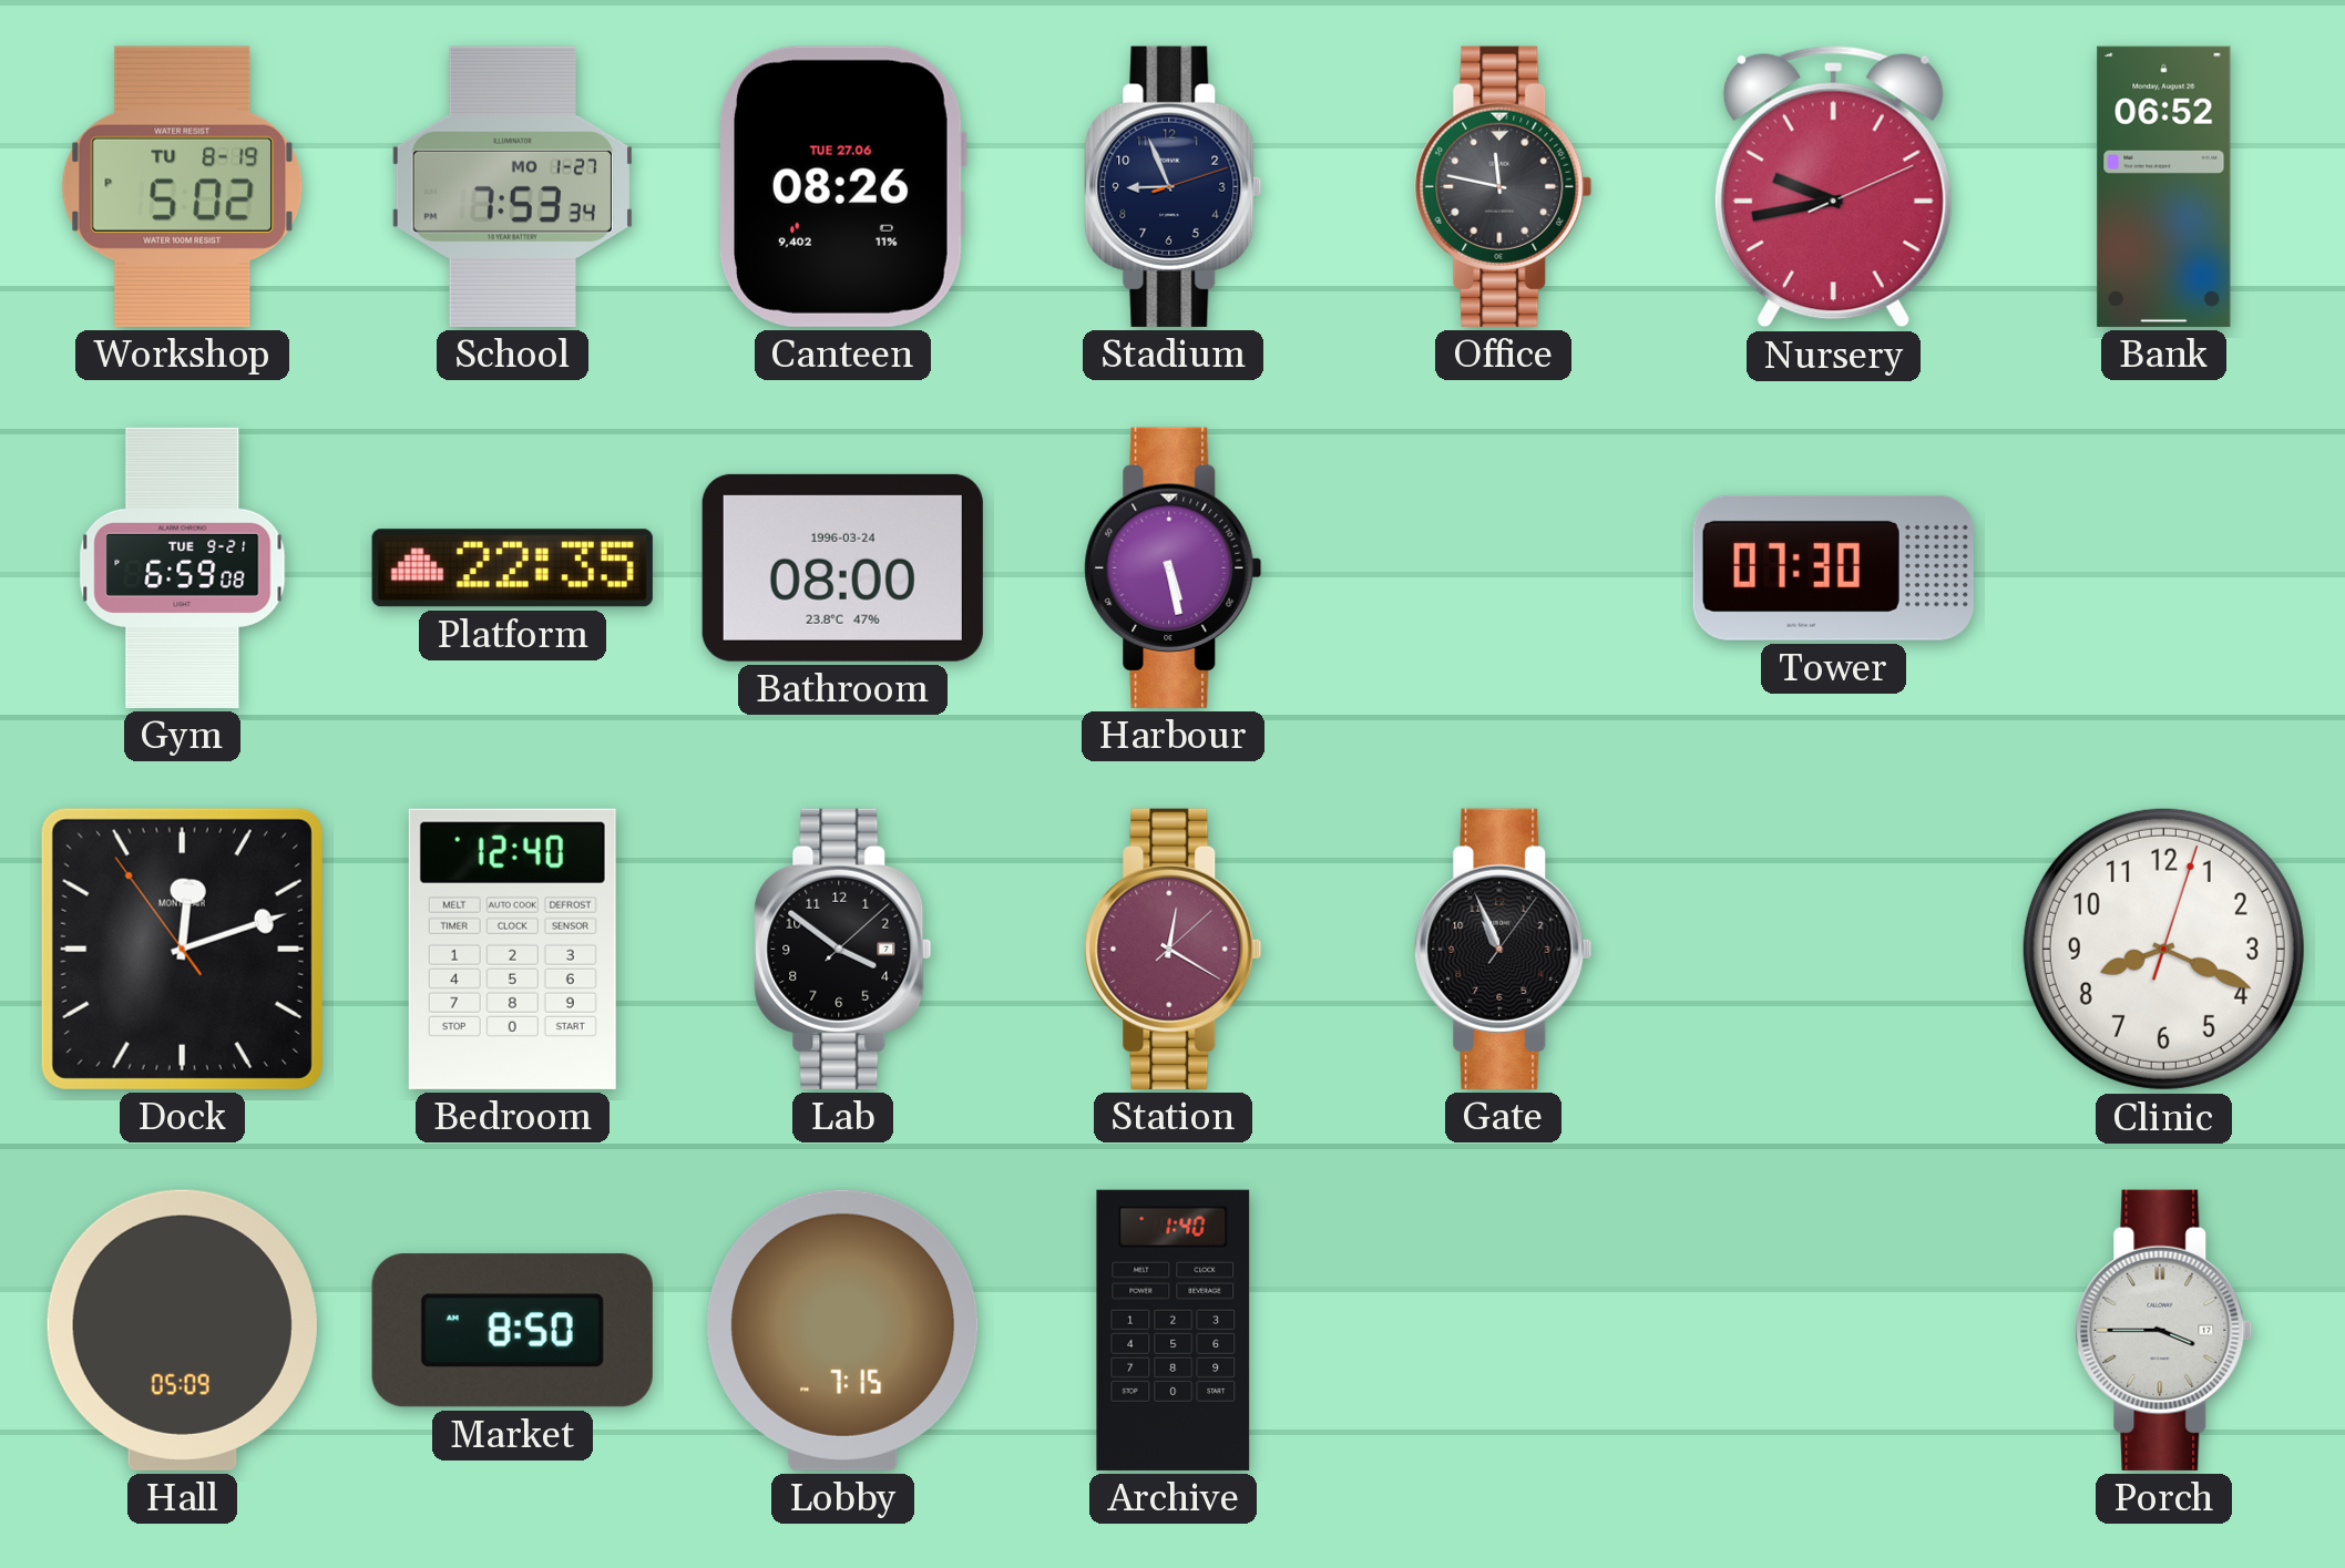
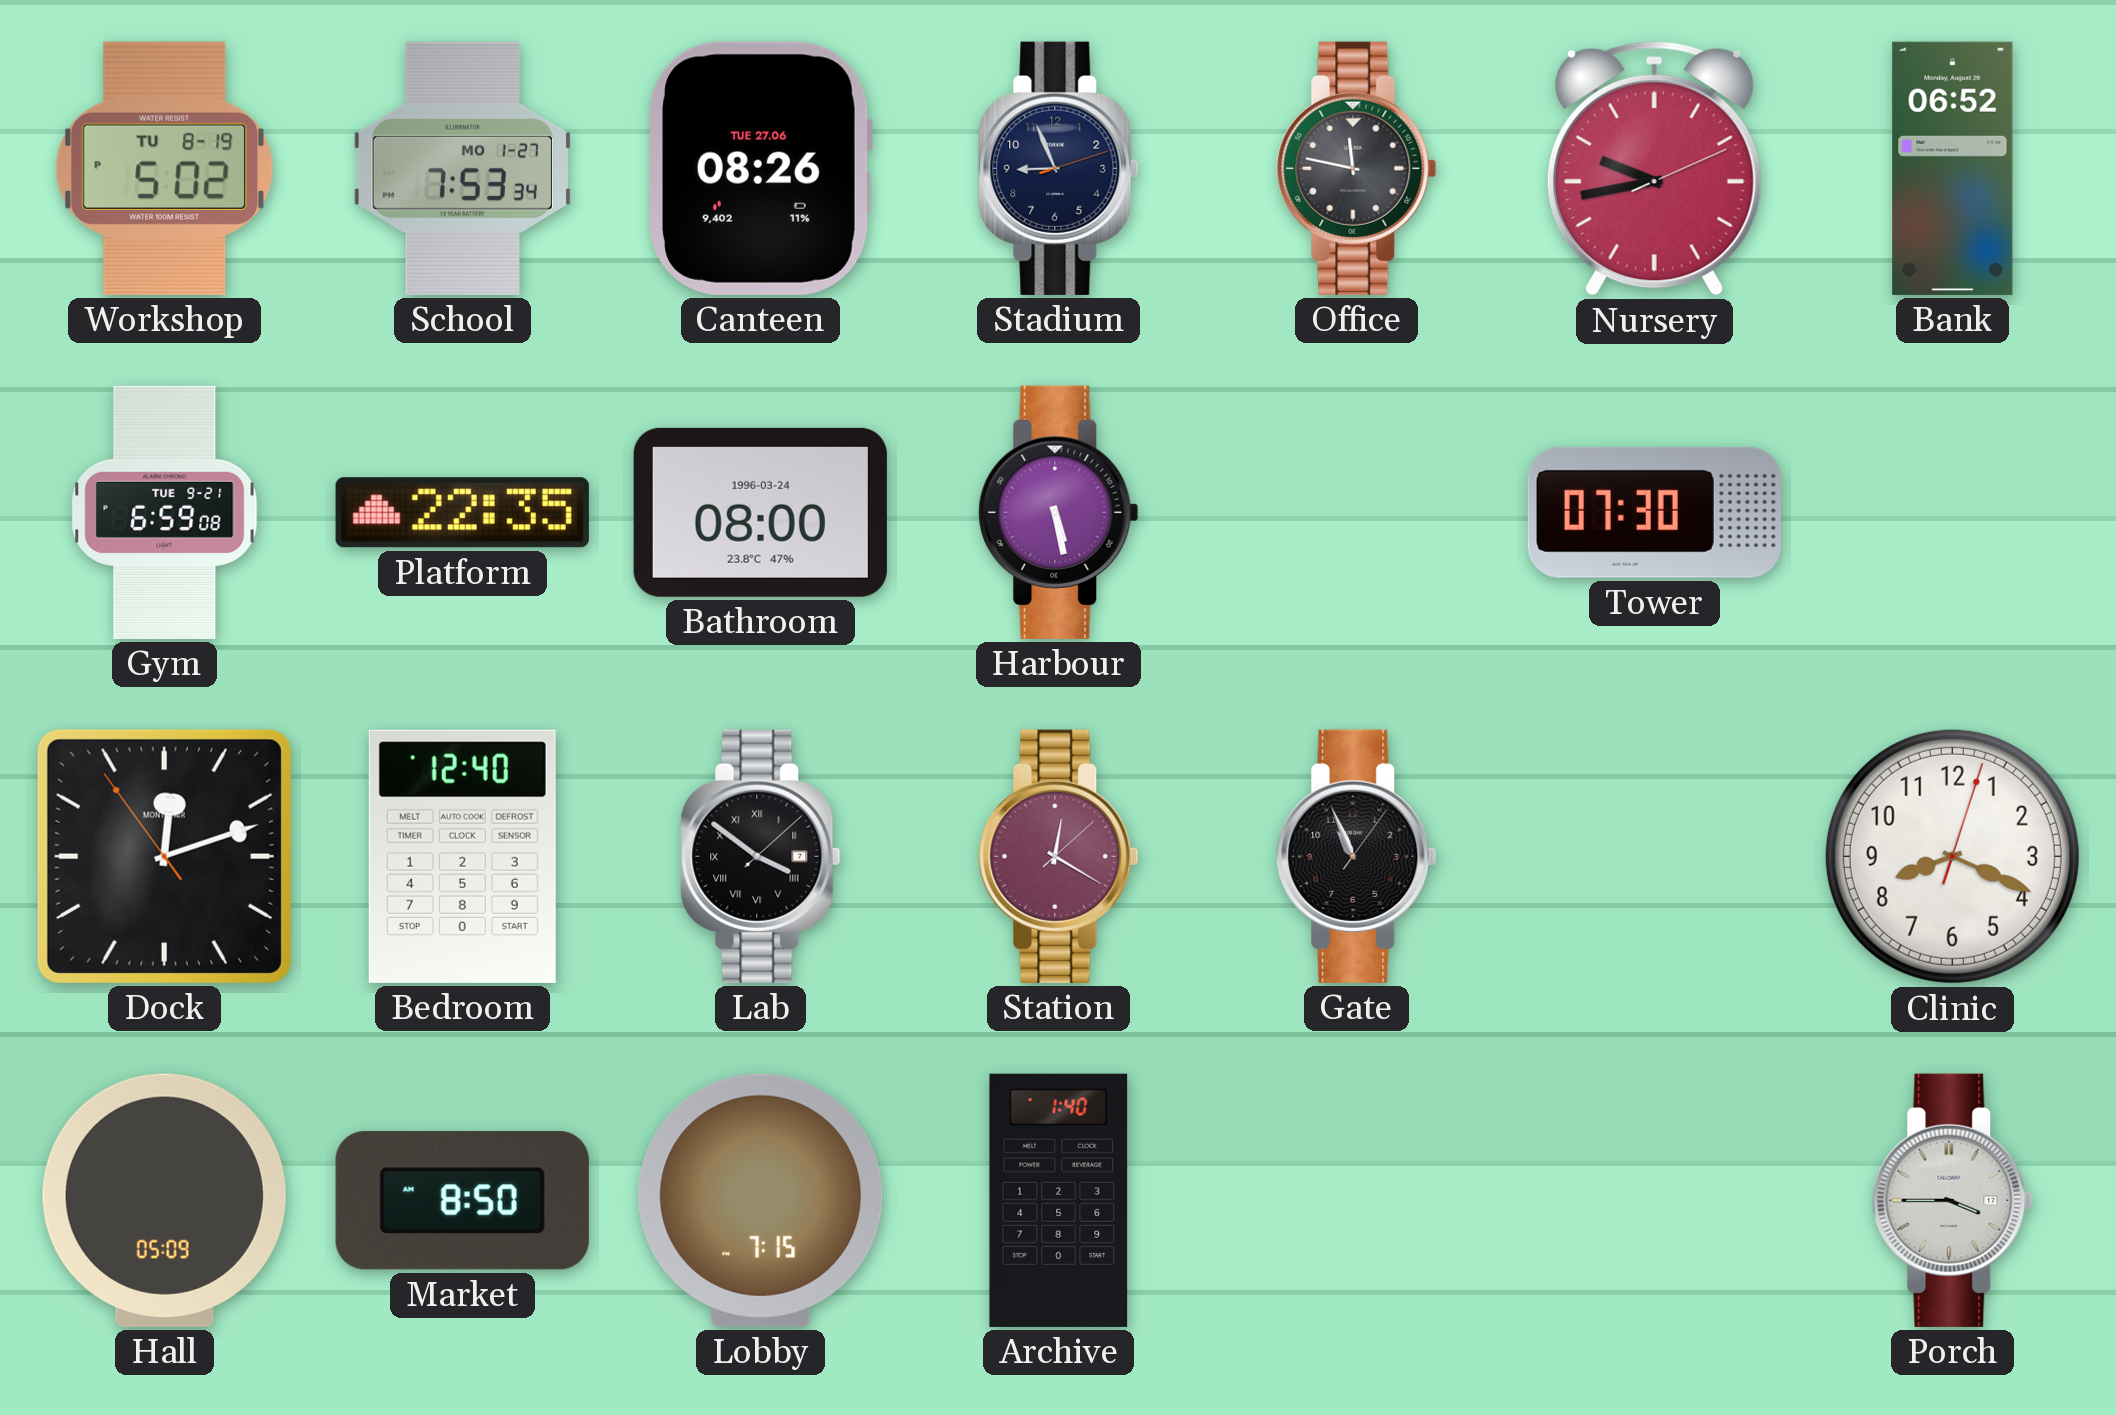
Lab numerals: Arabic -> Roman (761, 856)
